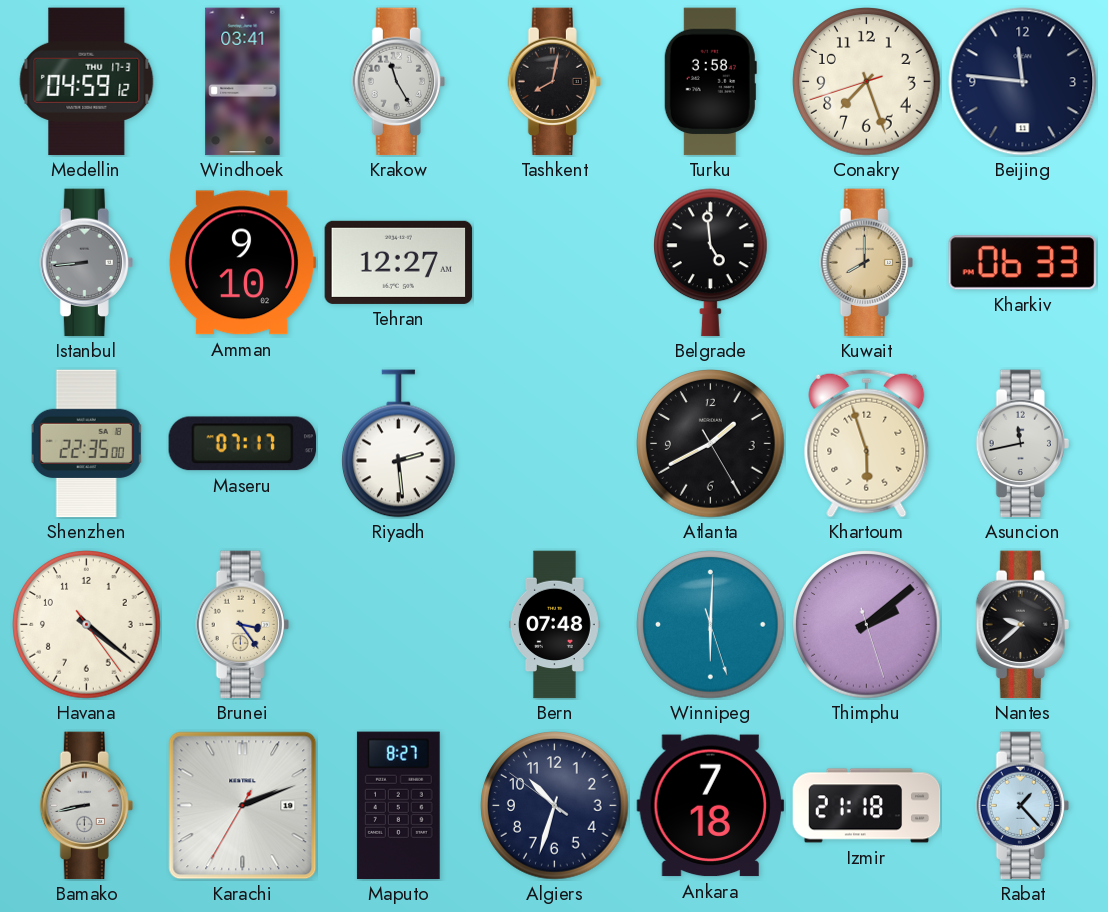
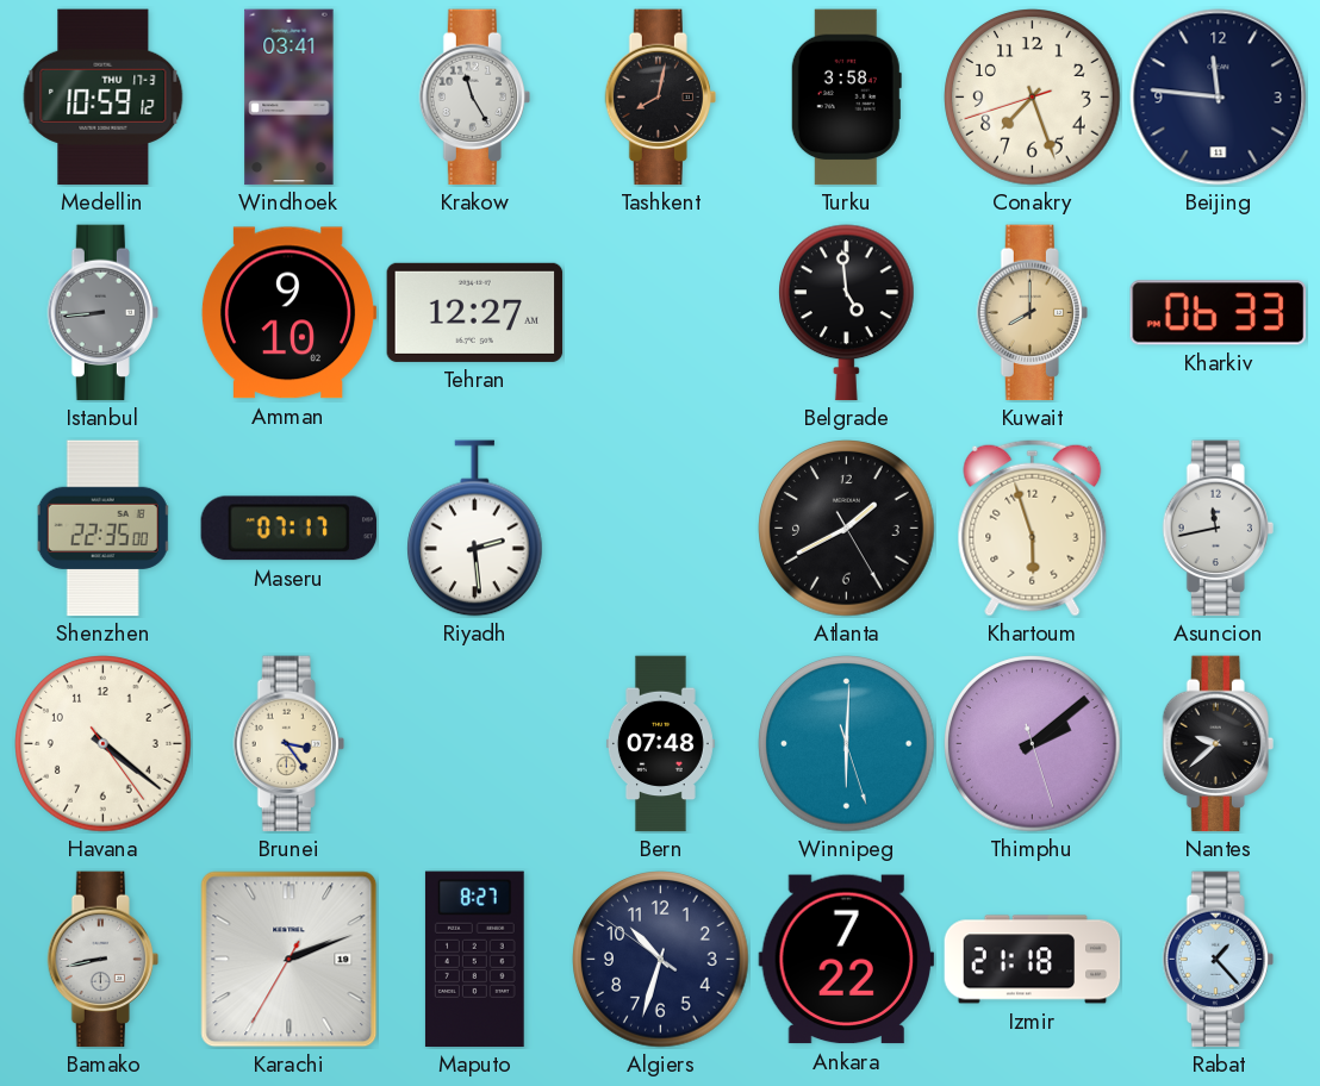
Medellin: 04:59 -> 10:59 (104, 98)
Ankara: 7:18 -> 7:22 (847, 960)
